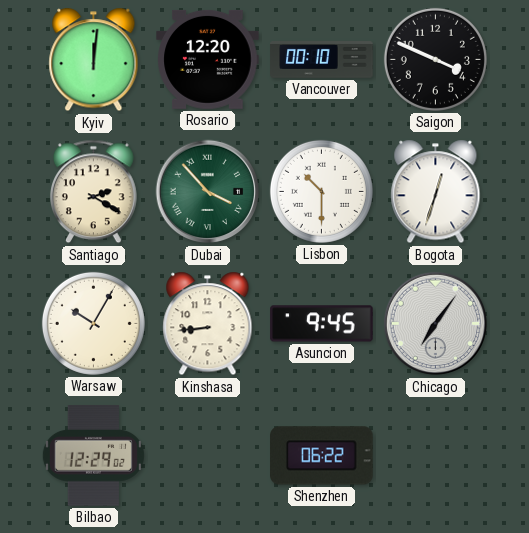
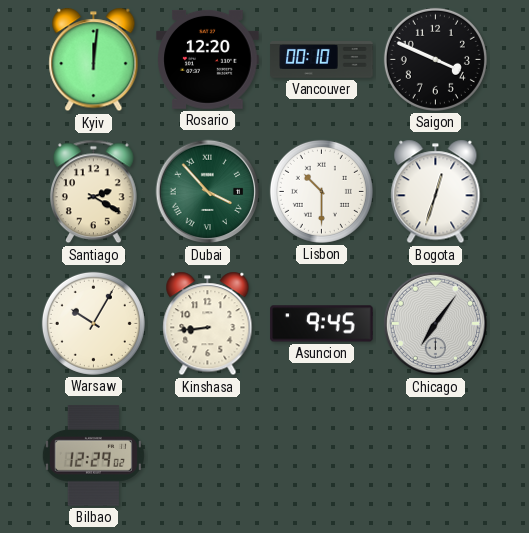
Shenzhen: 06:22 -> none (322, 456)
